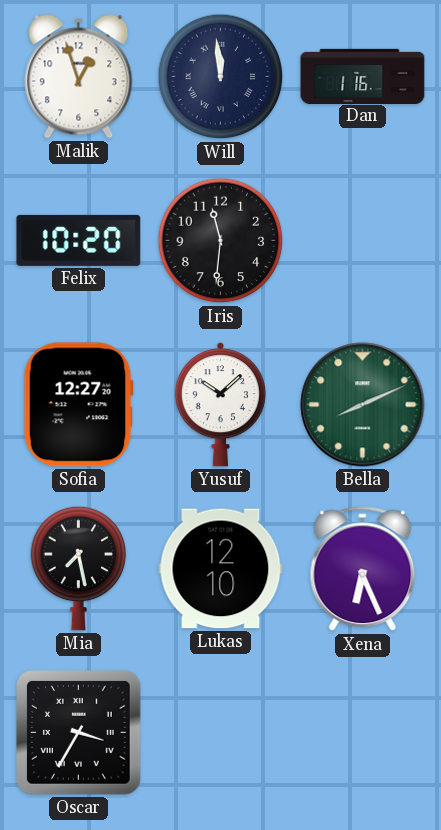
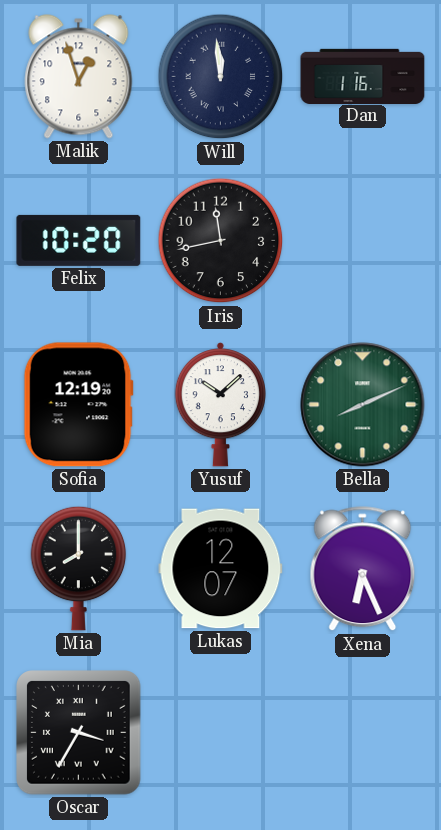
Iris: 11:31 -> 11:43 (221, 241)
Sofia: 12:27 -> 12:19 (78, 405)
Mia: 7:28 -> 8:00 (79, 568)
Lukas: 12:10 -> 12:07 (221, 569)
